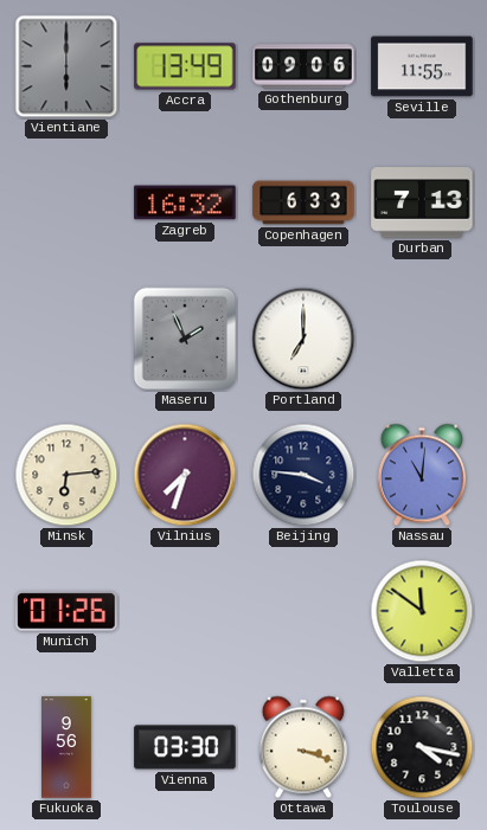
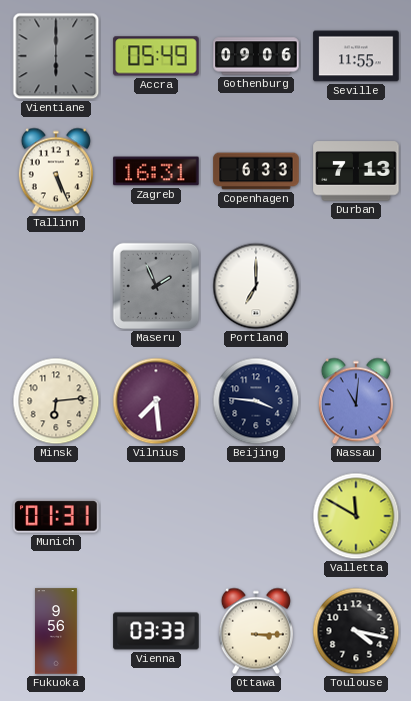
Accra: 13:49 -> 05:49 (156, 56)
Tallinn: none -> 5:26 (56, 171)
Zagreb: 16:32 -> 16:31 (156, 171)
Vilnius: 7:33 -> 7:29 (156, 401)
Munich: 01:26 -> 01:31 (56, 516)
Valletta: 11:51 -> 11:50 (356, 516)
Vienna: 03:30 -> 03:33 (156, 631)
Ottawa: 3:18 -> 3:15 (256, 631)
